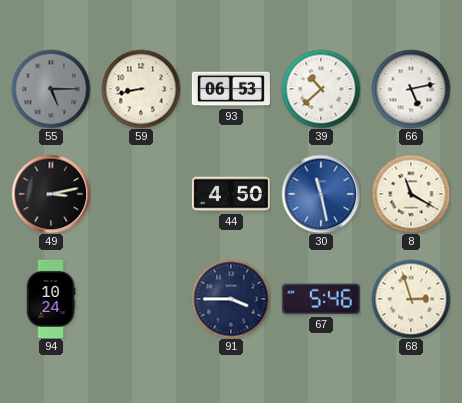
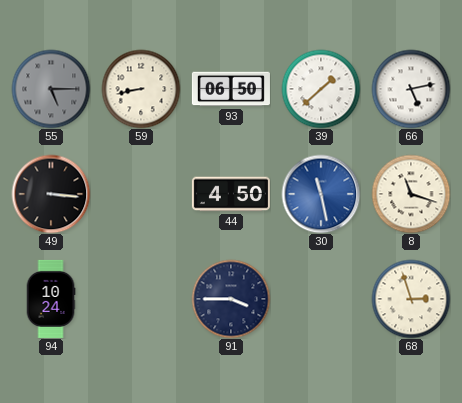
93: 06:53 -> 06:50 (231, 89)
39: 10:38 -> 1:38 (321, 89)
49: 3:13 -> 3:16 (51, 194)
8: 11:20 -> 11:18 (411, 194)
67: 5:46 -> none (321, 299)
